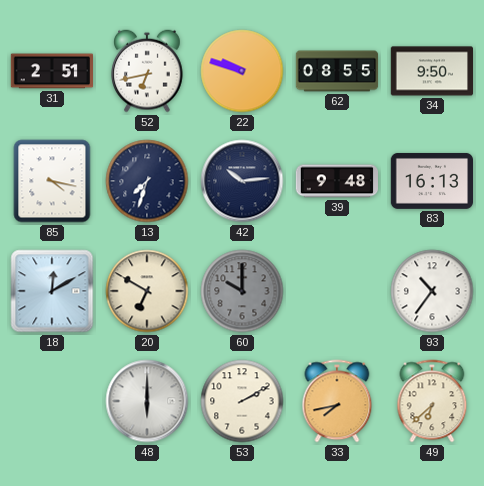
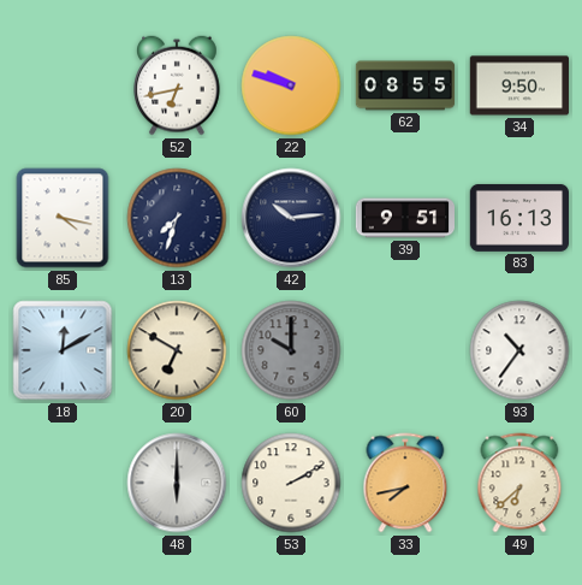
31: 2:51 -> none (51, 71)
39: 9:48 -> 9:51 (404, 218)
